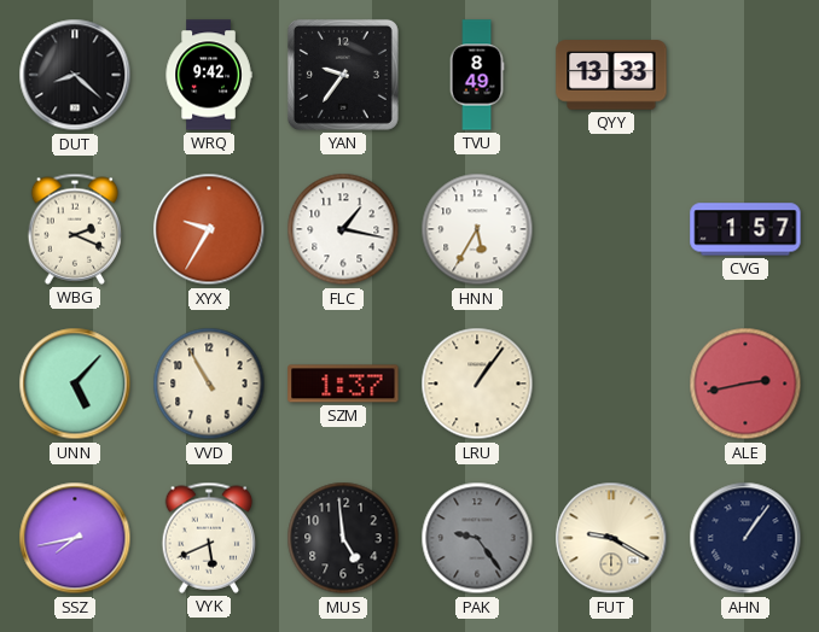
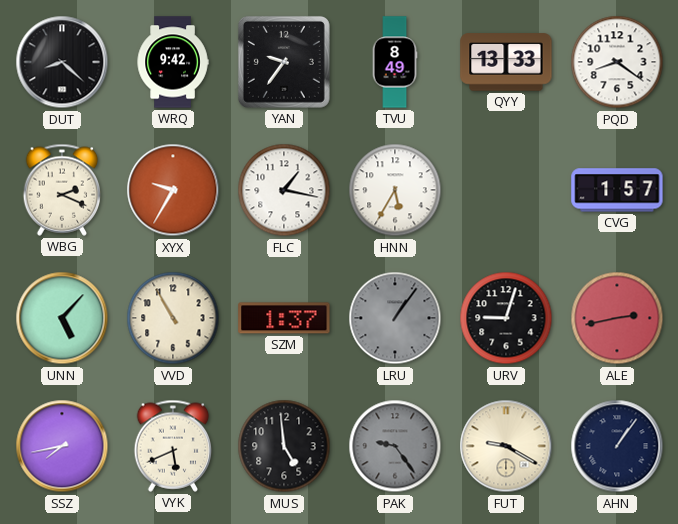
PQD: none -> 8:21 (617, 62)
LRU dial: cream -> grey (395, 318)
URV: none -> 9:03 (506, 318)
